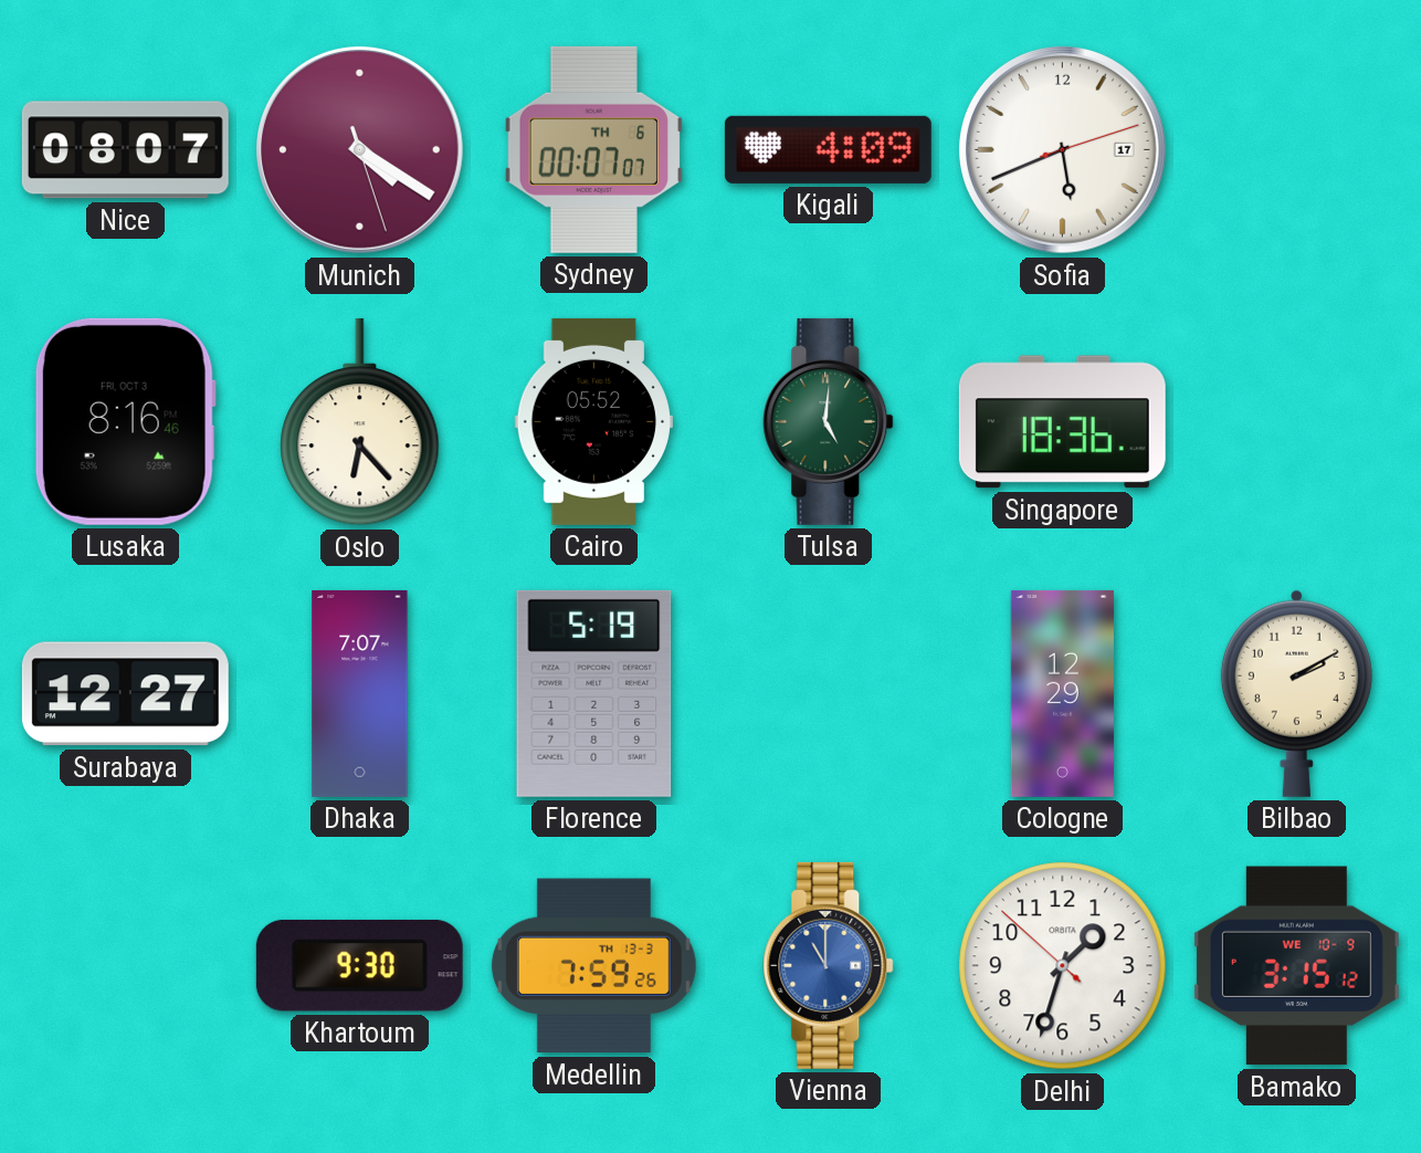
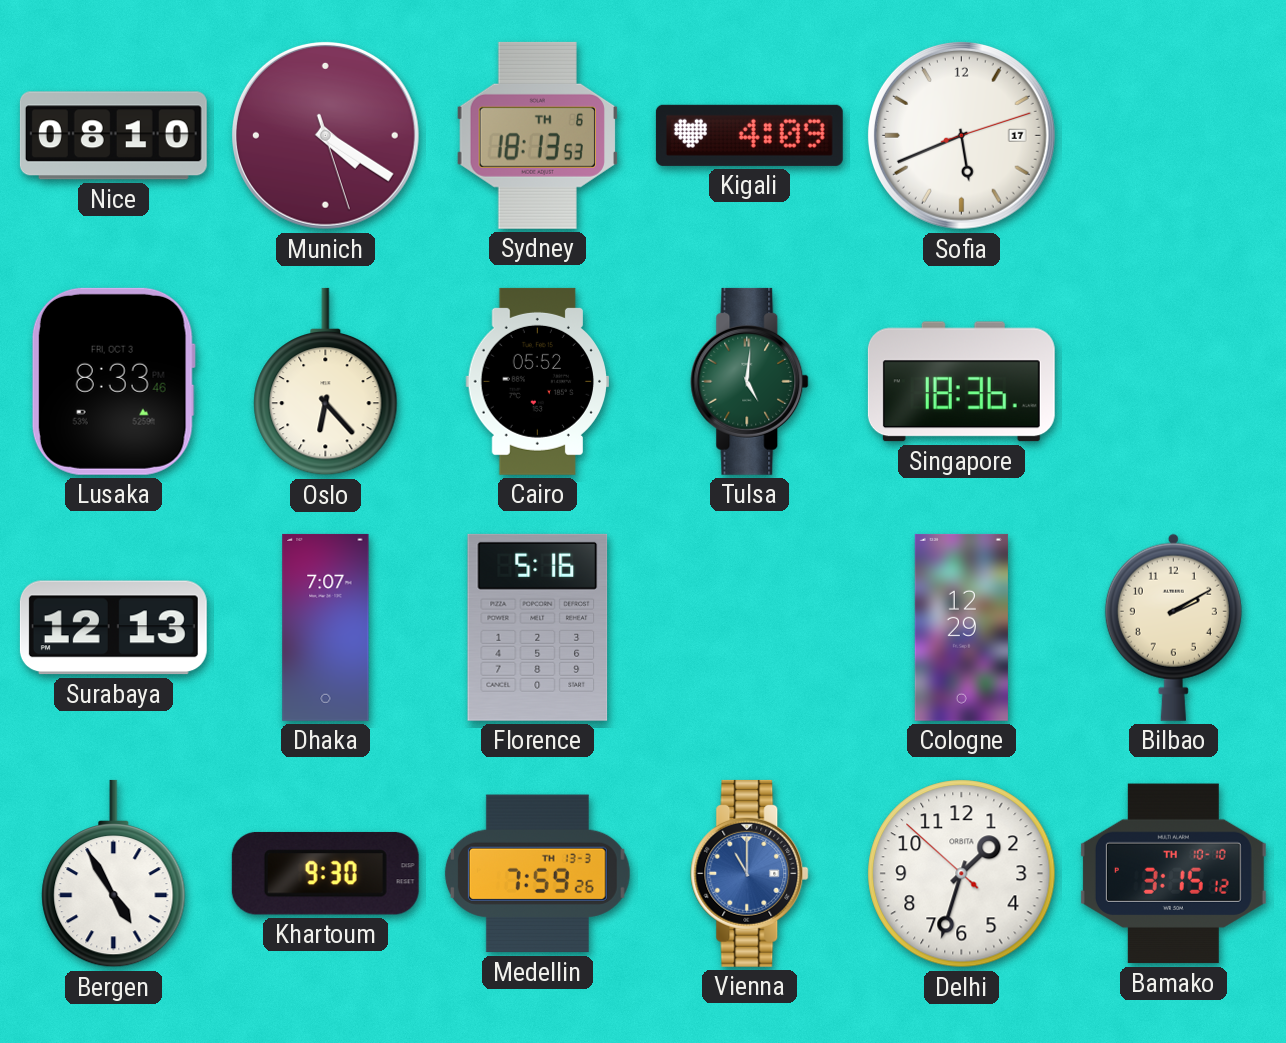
Nice: 08:07 -> 08:10 (113, 136)
Sydney: 00:07 -> 18:13 (537, 135)
Lusaka: 8:16 -> 8:33 (113, 381)
Surabaya: 12:27 -> 12:13 (113, 628)
Florence: 5:19 -> 5:16 (538, 627)
Bergen: none -> 4:55 (114, 874)
Bamako date: WE 10-9 -> TH 10-10 (1173, 874)
